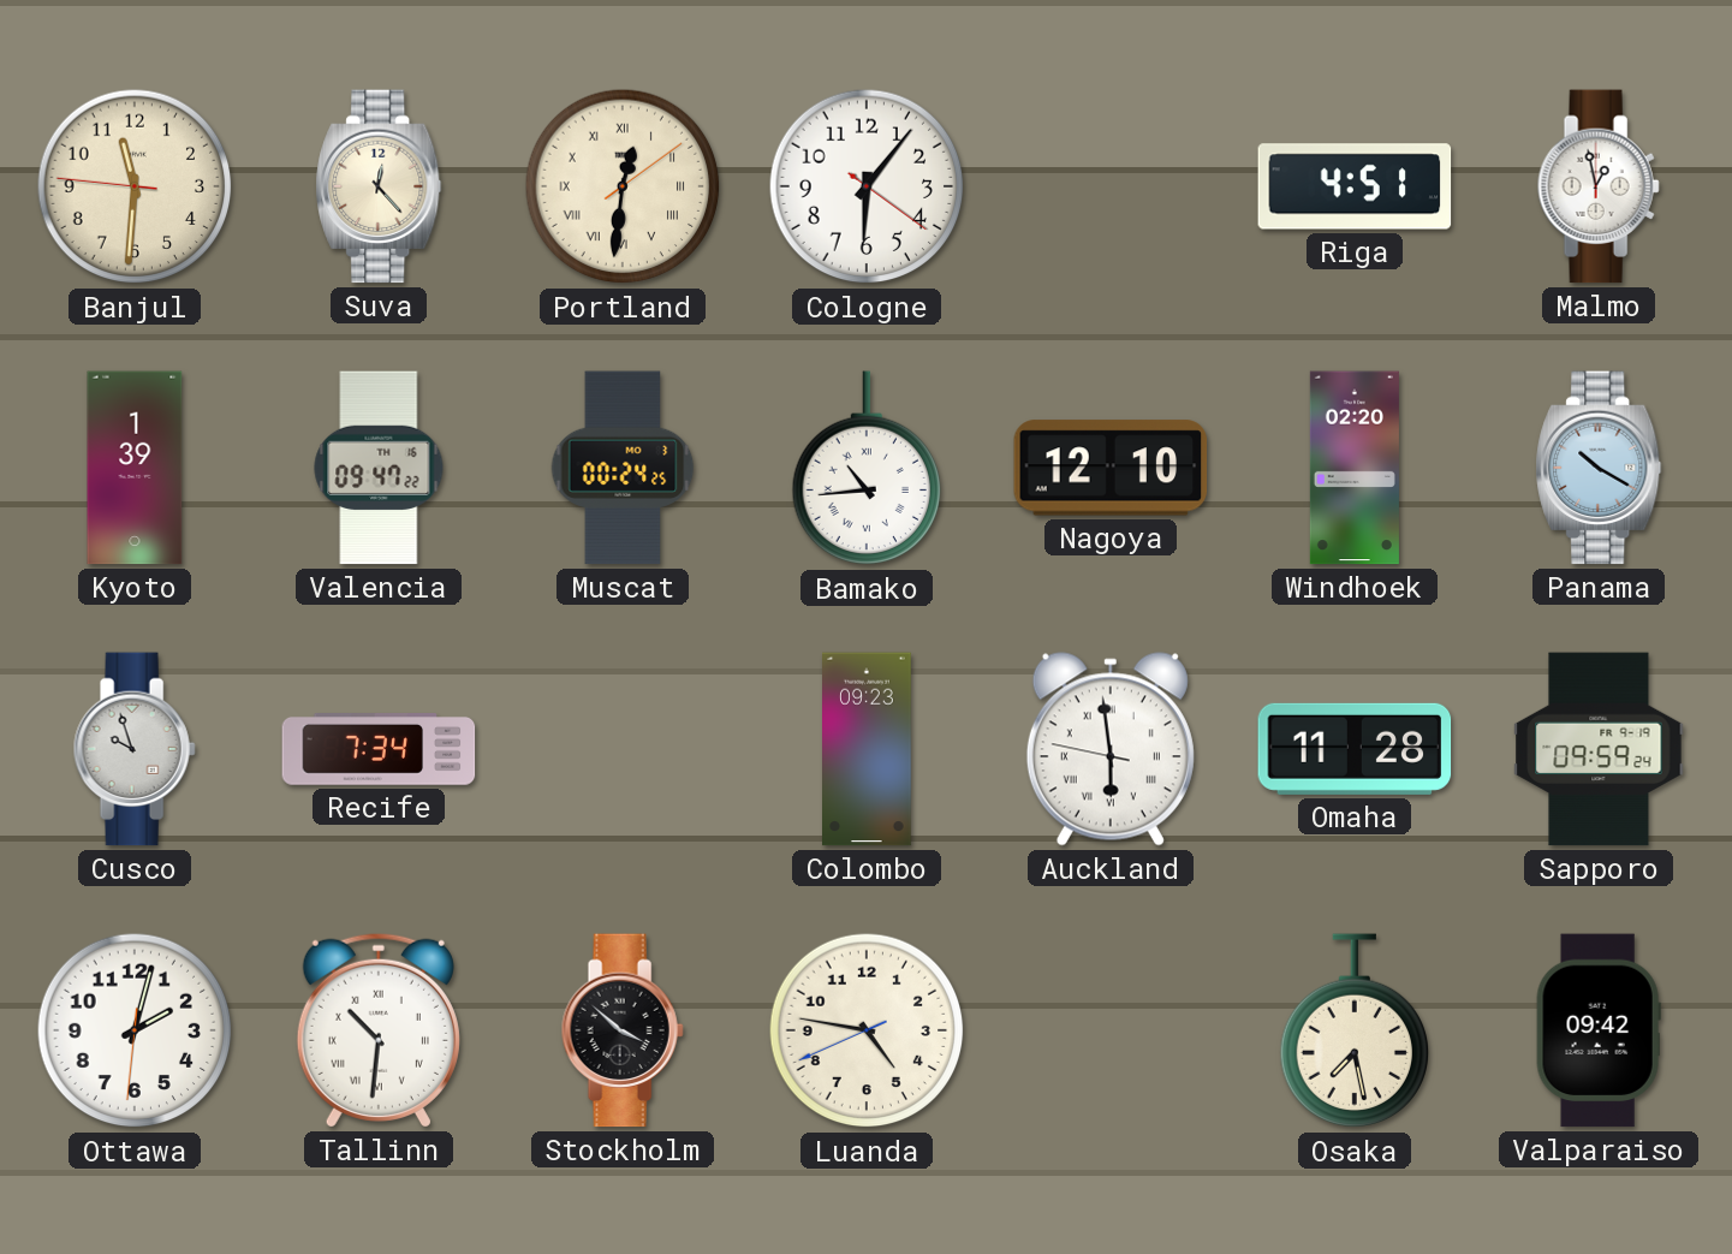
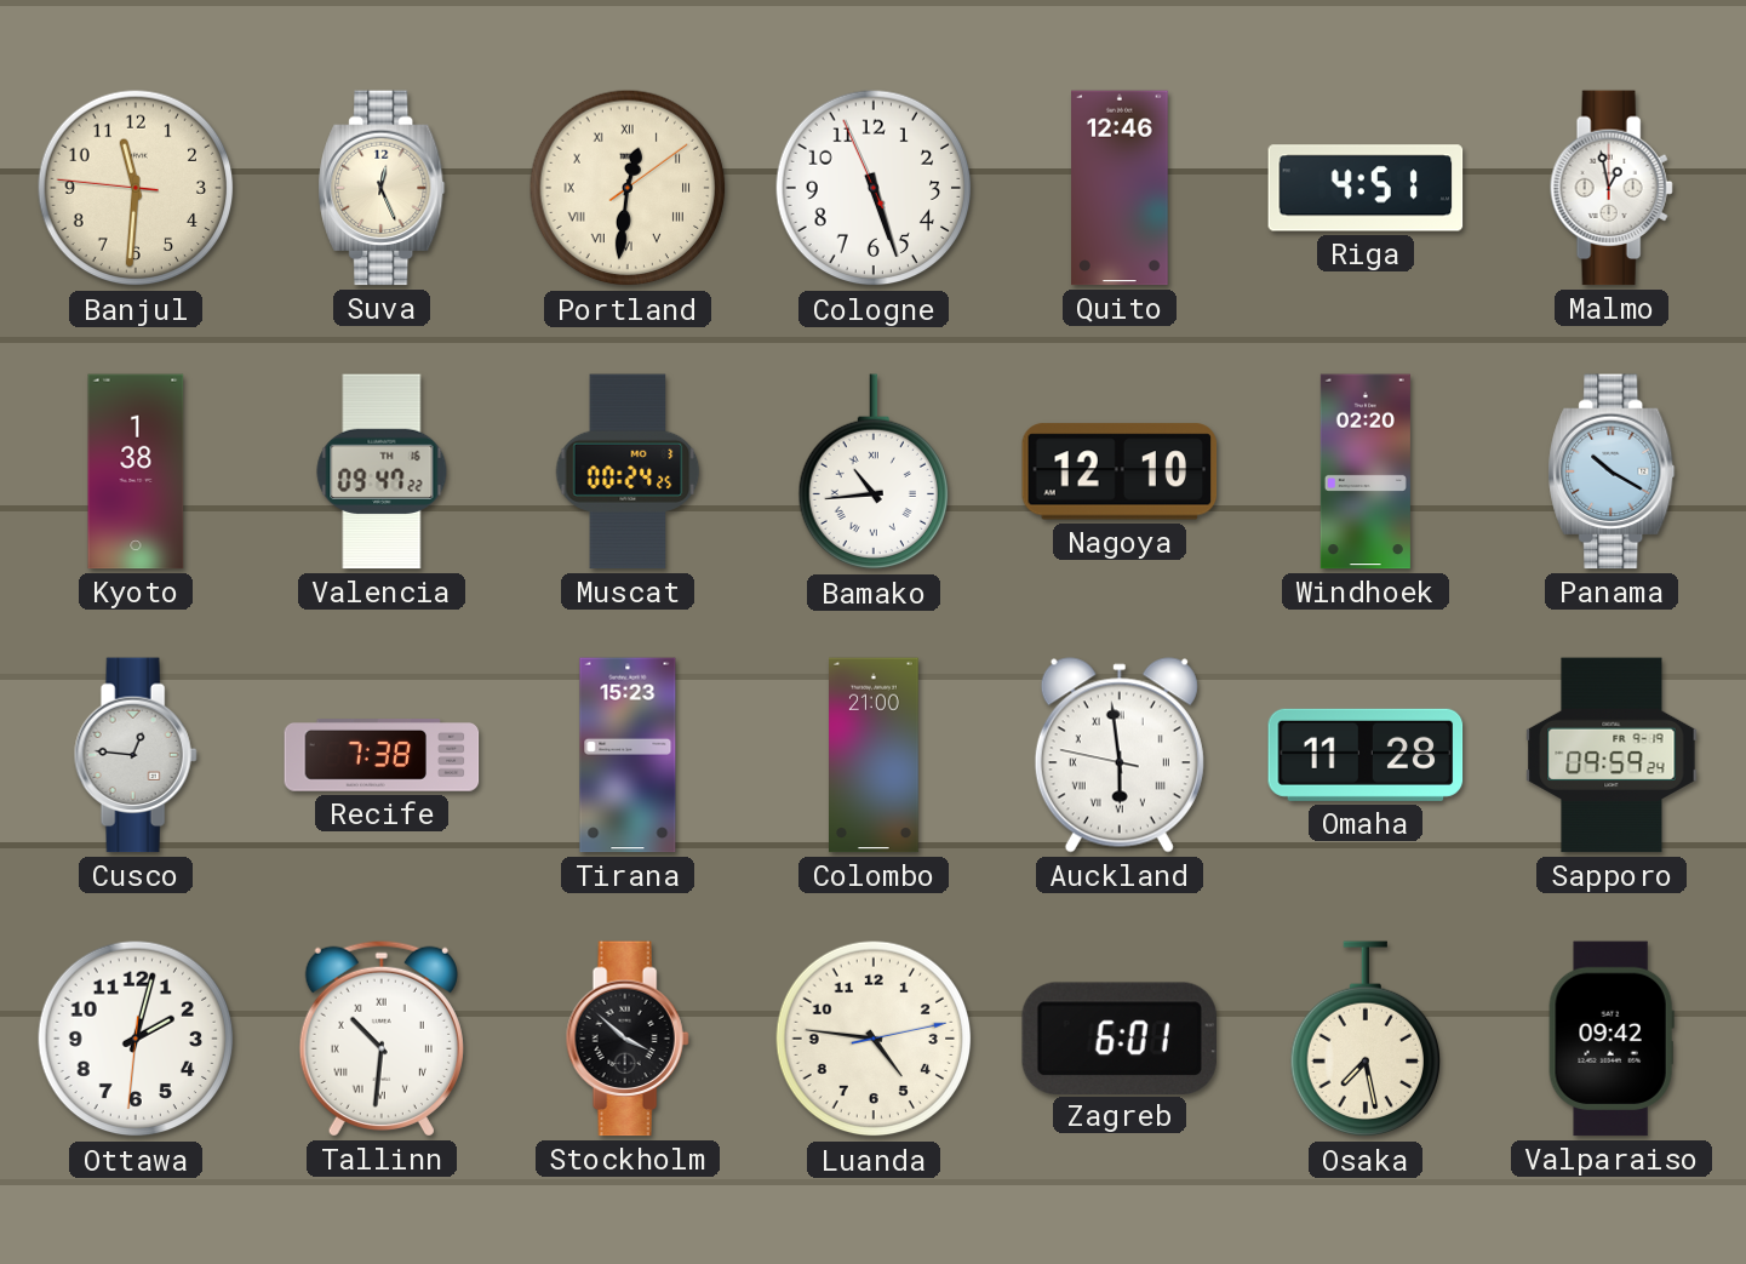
Suva: 12:23 -> 12:26 (382, 188)
Cologne: 6:06 -> 5:26 (874, 188)
Quito: none -> 12:46 (1121, 188)
Kyoto: 1:39 -> 1:38 (136, 471)
Cusco: 9:57 -> 12:46 (136, 755)
Recife: 7:34 -> 7:38 (382, 756)
Tirana: none -> 15:23 (628, 755)
Colombo: 09:23 -> 21:00 (875, 755)
Luanda: 4:46:41 -> 4:46:13 (874, 1039)
Zagreb: none -> 6:01 (1120, 1037)
